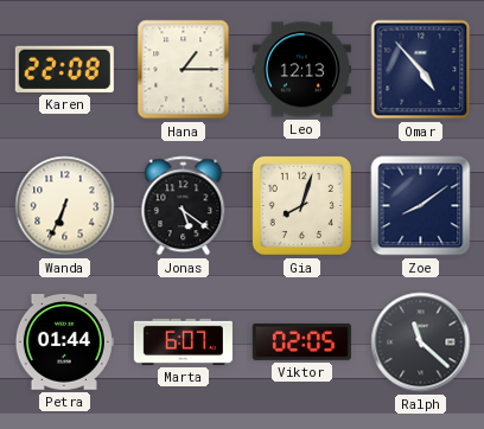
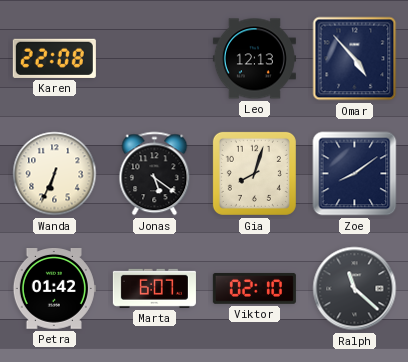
Hana: 1:15 -> none (184, 70)
Petra: 01:44 -> 01:42 (54, 289)
Viktor: 02:05 -> 02:10 (254, 288)
